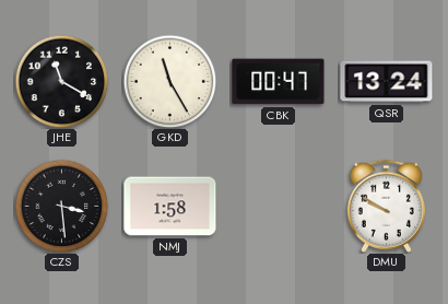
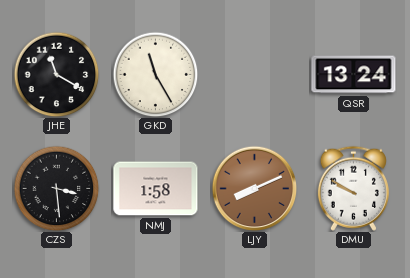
CBK: 00:47 -> none (279, 82)
LJY: none -> 8:11 (254, 188)
